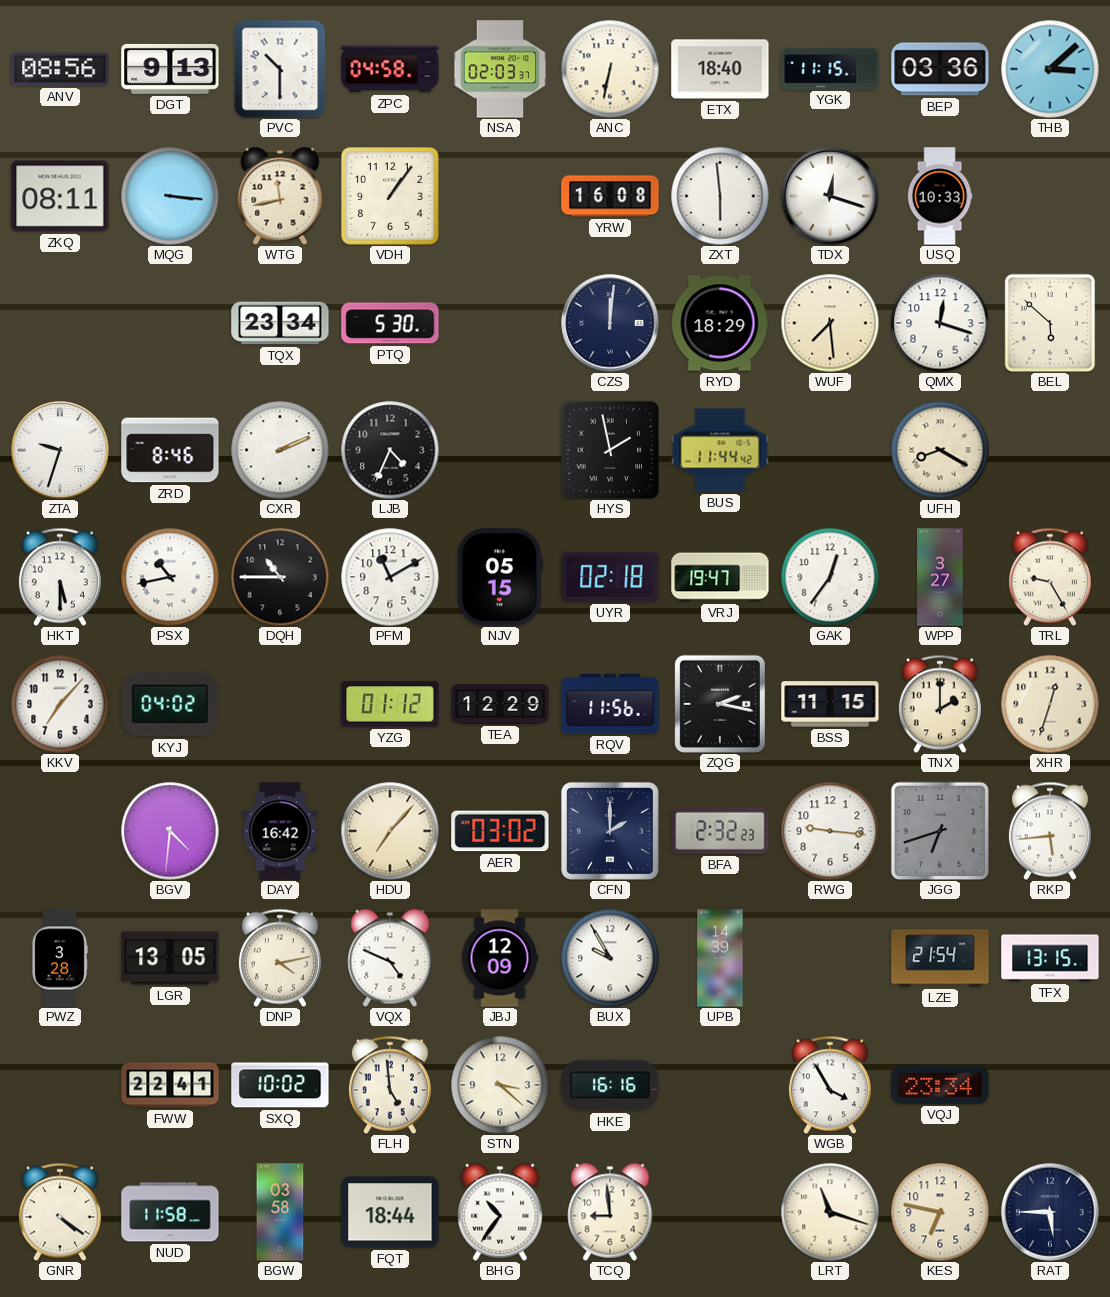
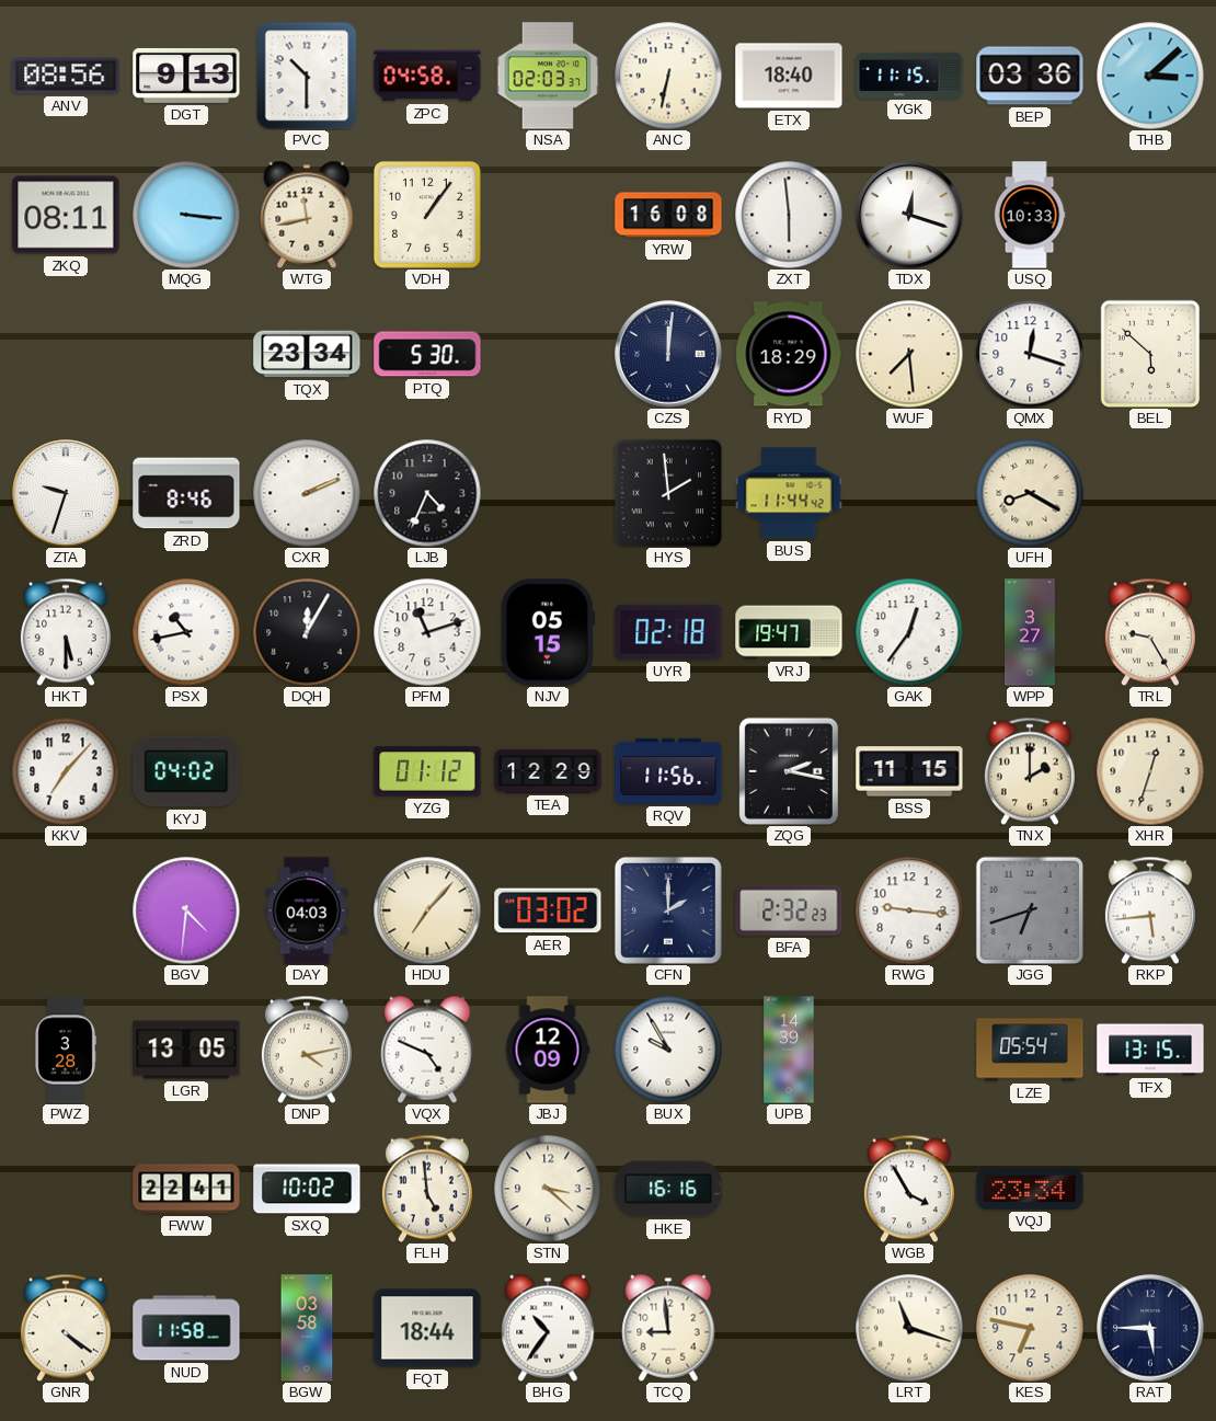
HYS: 1:58 -> 1:59 (668, 493)
DQH: 10:45 -> 12:05 (307, 632)
PFM: 11:10 -> 11:12 (427, 632)
DAY: 16:42 -> 04:03 (307, 910)
LZE: 21:54 -> 05:54 (1030, 1050)
